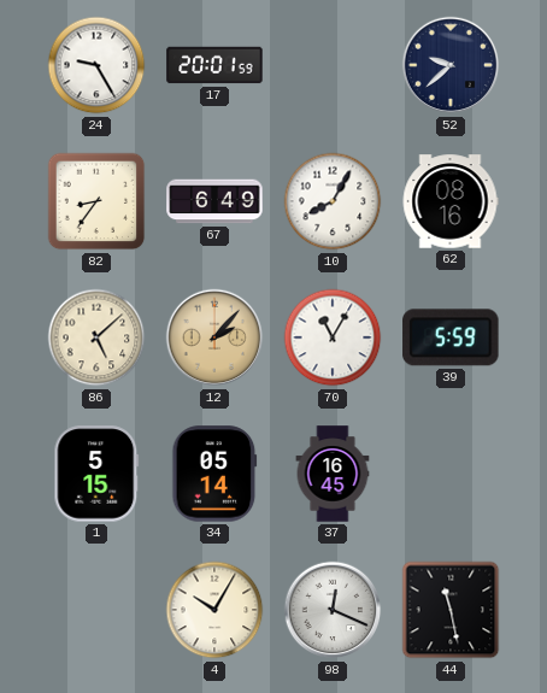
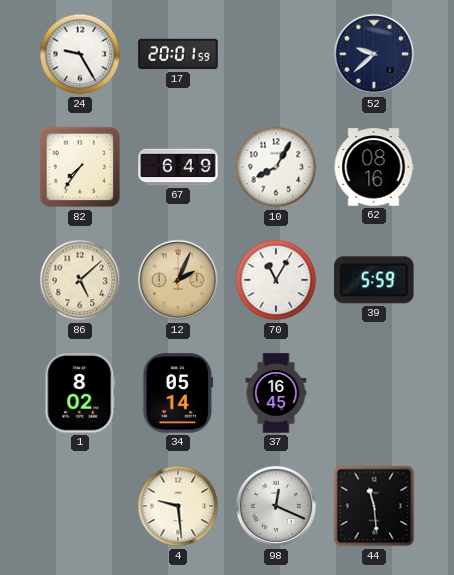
82: 8:36 -> 7:36 (80, 167)
12: 2:07 -> 2:04 (178, 280)
1: 5:15 -> 8:02 (80, 393)
4: 10:05 -> 9:29 (178, 506)
44: 11:28 -> 11:29 (374, 506)
